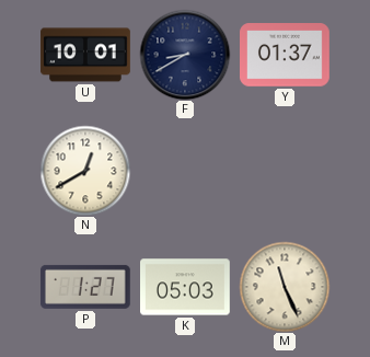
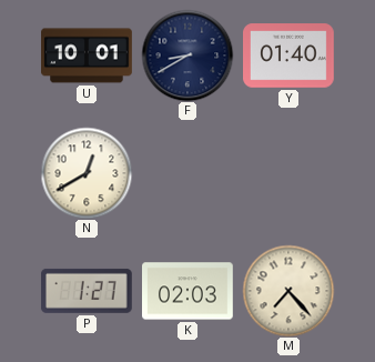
Y: 01:37 -> 01:40 (290, 56)
K: 05:03 -> 02:03 (189, 291)
M: 11:26 -> 7:23 (288, 291)
